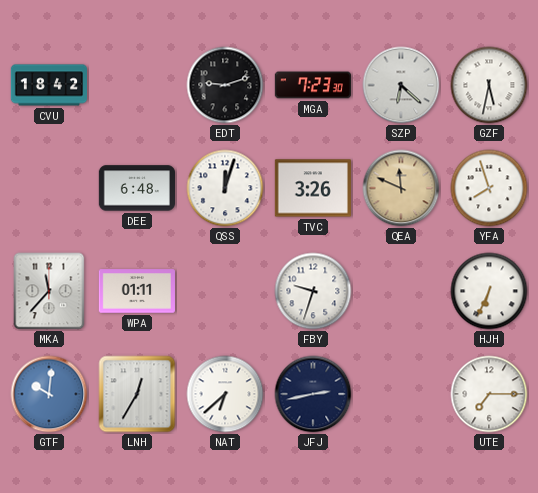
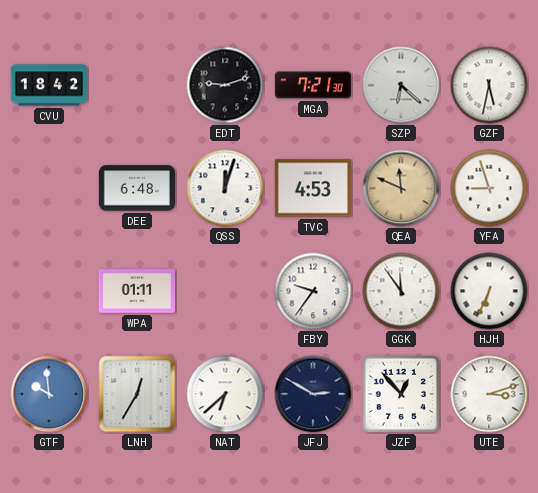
MGA: 7:23 -> 7:21 (312, 85)
TVC: 3:26 -> 4:53 (313, 188)
YFA: 7:57 -> 8:57 (489, 188)
MKA: 11:37 -> none (49, 291)
FBY: 9:33 -> 9:36 (313, 291)
GGK: none -> 11:54 (401, 291)
GTF: 10:01 -> 9:59 (49, 394)
JFJ: 2:43 -> 2:50 (313, 394)
JZF: none -> 12:53 (401, 394)
UTE: 7:15 -> 3:12 (489, 394)
